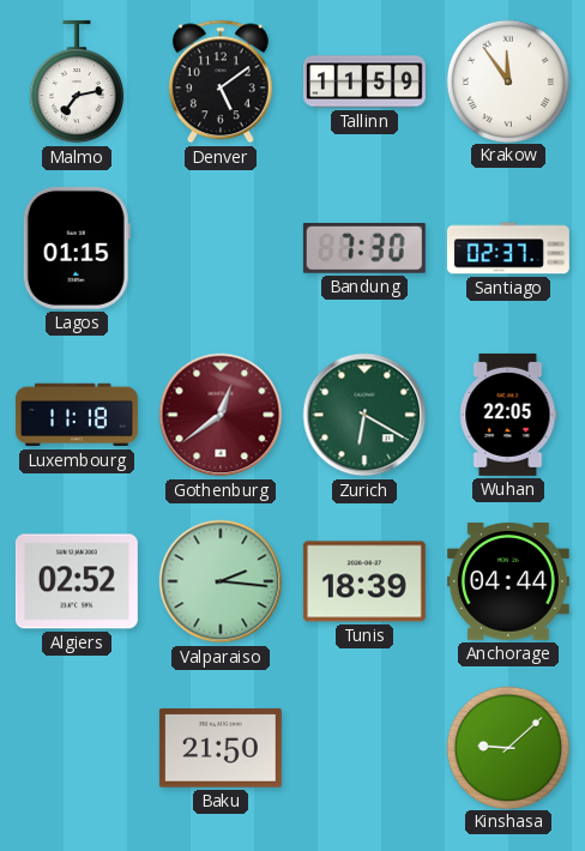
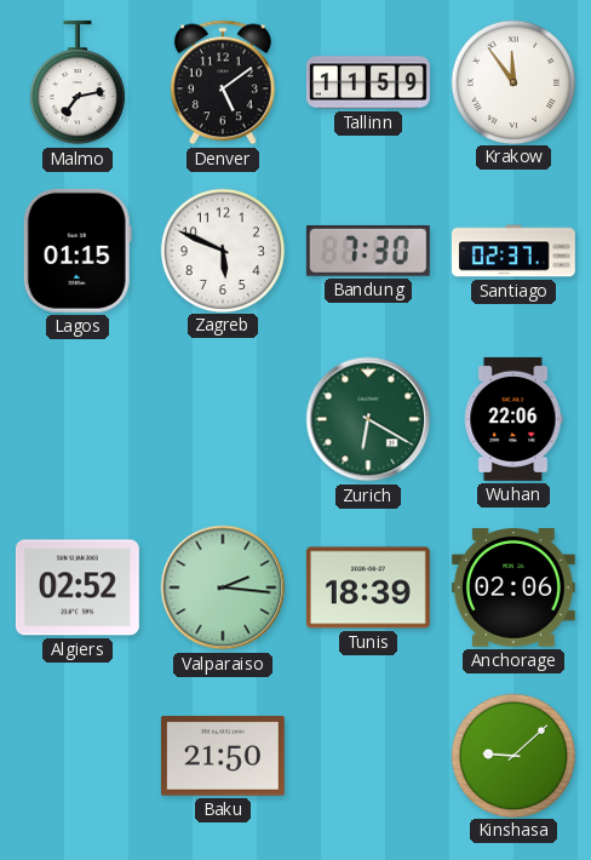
Zagreb: none -> 5:49 (222, 250)
Luxembourg: 11:18 -> none (77, 415)
Gothenburg: 12:39 -> none (221, 415)
Wuhan: 22:05 -> 22:06 (513, 419)
Anchorage: 04:44 -> 02:06 (513, 589)
